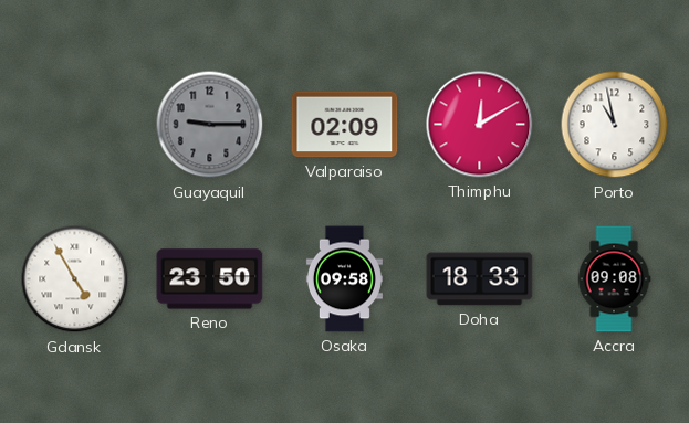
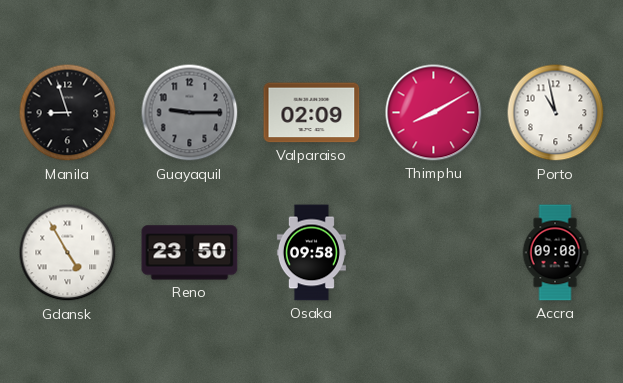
Manila: none -> 8:57 (68, 113)
Thimphu: 12:10 -> 8:10 (434, 113)
Doha: 18:33 -> none (480, 279)
